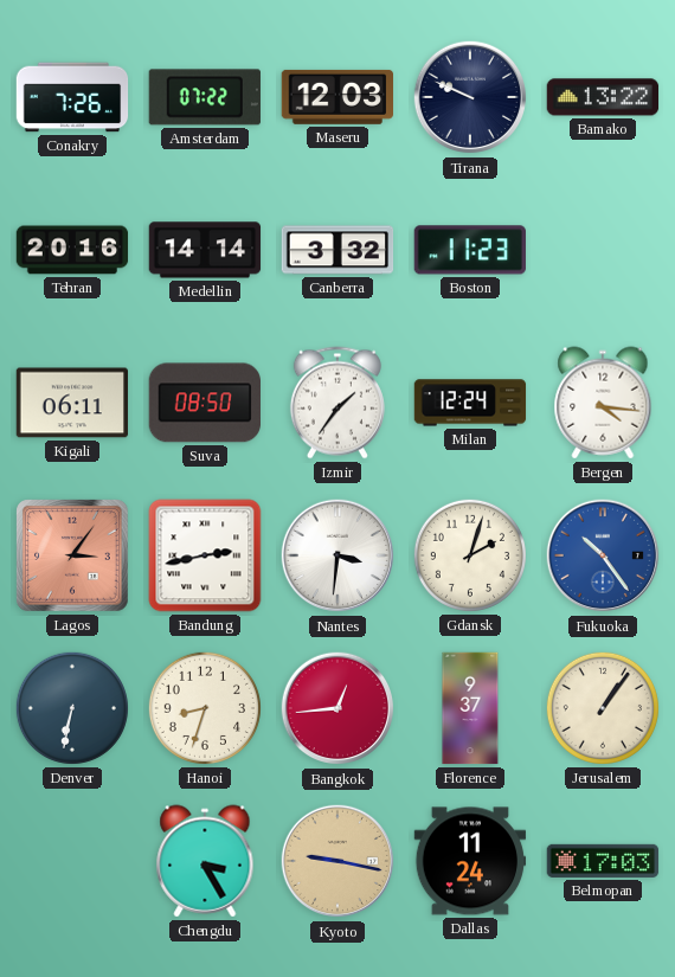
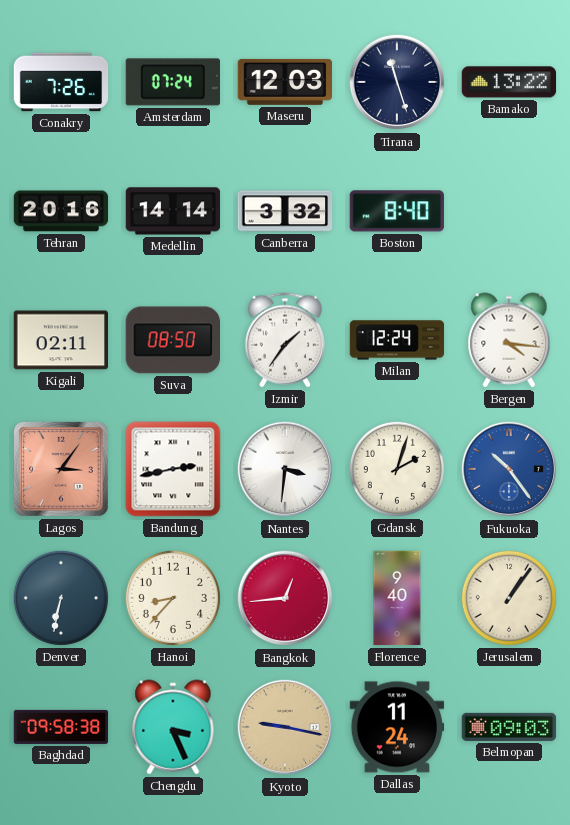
Amsterdam: 07:22 -> 07:24 (172, 82)
Tirana: 9:49 -> 11:27 (397, 82)
Boston: 11:23 -> 8:40 (397, 211)
Kigali: 06:11 -> 02:11 (61, 340)
Hanoi: 8:33 -> 8:37 (173, 598)
Florence: 9:37 -> 9:40 (397, 598)
Baghdad: none -> 09:58 (61, 727)
Chengdu: 3:25 -> 3:26 (173, 727)
Belmopan: 17:03 -> 09:03 (509, 727)
